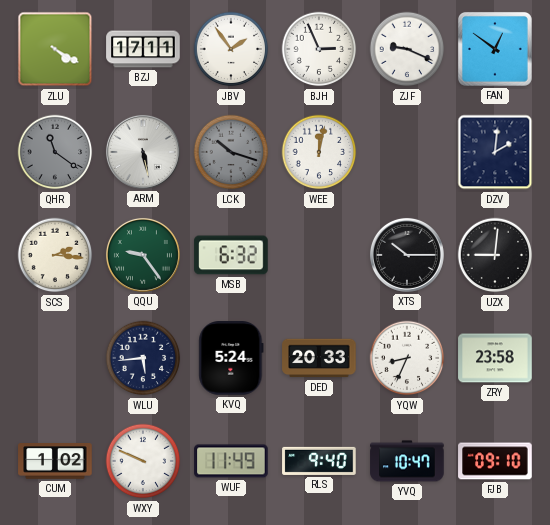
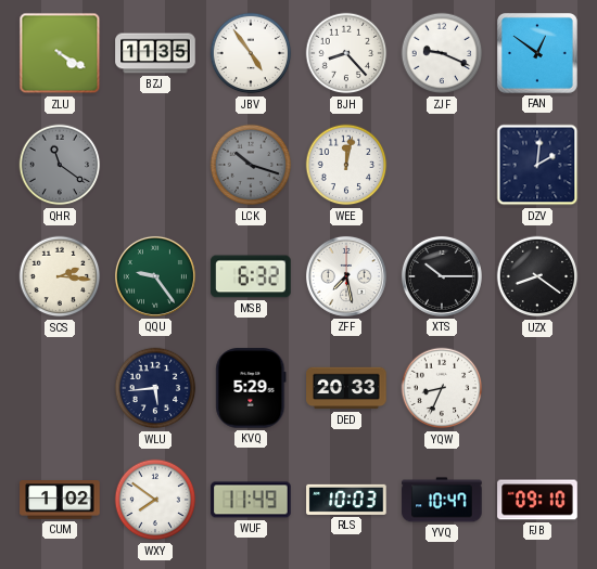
BZJ: 17:11 -> 11:35 (155, 53)
JBV: 1:54 -> 4:54 (251, 53)
BJH: 2:56 -> 8:23 (346, 53)
ARM: 5:28 -> none (143, 152)
ZFF: none -> 7:28 (346, 276)
UZX: 9:01 -> 8:21 (537, 276)
KVQ: 5:24 -> 5:29 (251, 388)
ZRY: 23:58 -> none (495, 358)
WXY: 9:49 -> 7:51 (155, 500)
RLS: 9:40 -> 10:03 (346, 500)
